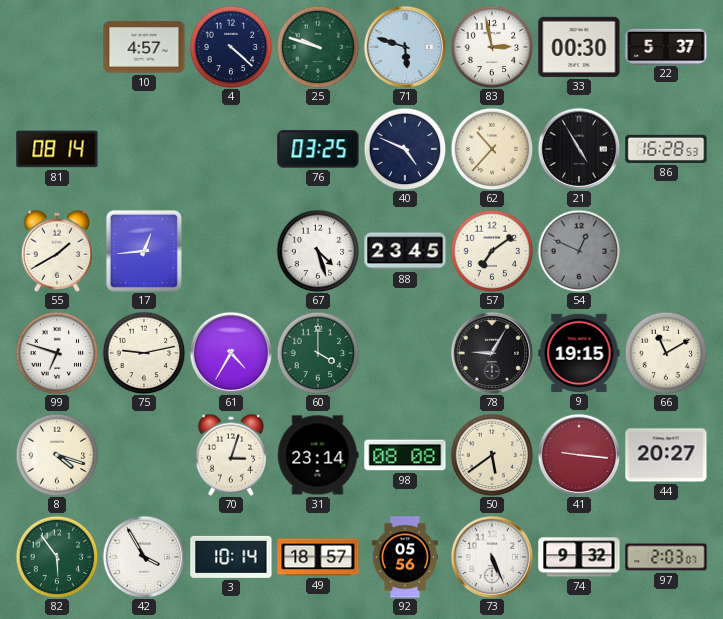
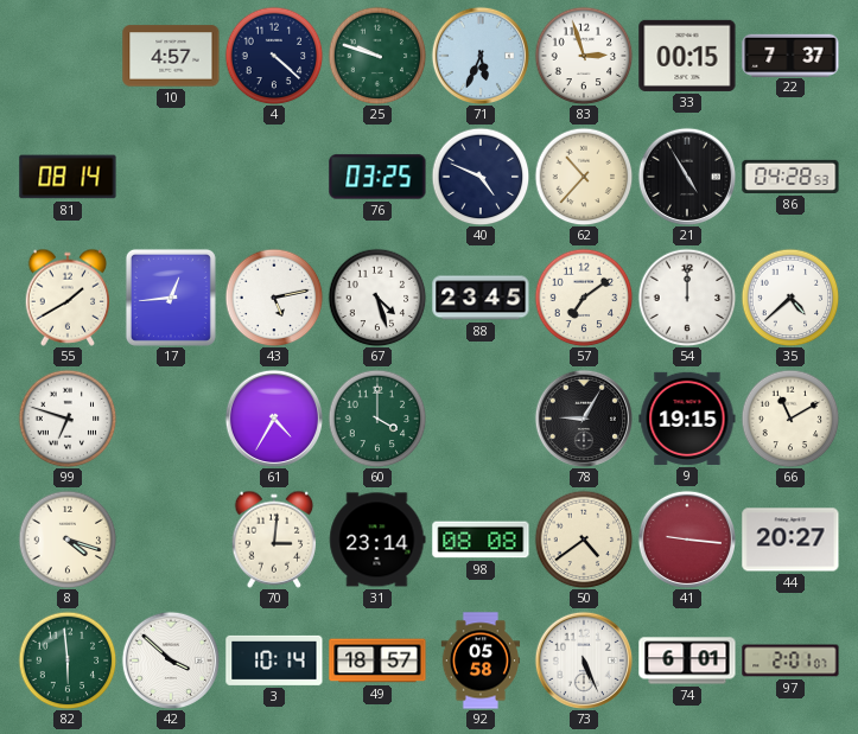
71: 5:48 -> 5:34 (479, 55)
83: 2:58 -> 2:57 (584, 56)
33: 00:30 -> 00:15 (687, 56)
22: 5:37 -> 7:37 (790, 55)
86: 16:28 -> 04:28 (790, 177)
43: none -> 5:13 (274, 298)
54: 12:49 -> 12:00 (687, 298)
54 dial: grey -> white (687, 298)
35: none -> 4:38 (790, 298)
75: 9:13 -> none (144, 353)
70: 3:03 -> 3:01 (274, 540)
50: 5:39 -> 4:39 (584, 540)
82: 5:54 -> 5:59 (68, 660)
42: 3:55 -> 3:52 (170, 659)
92: 05:56 -> 05:58 (481, 660)
74: 9:32 -> 6:01 (687, 660)
97: 2:03 -> 2:01 (790, 660)
